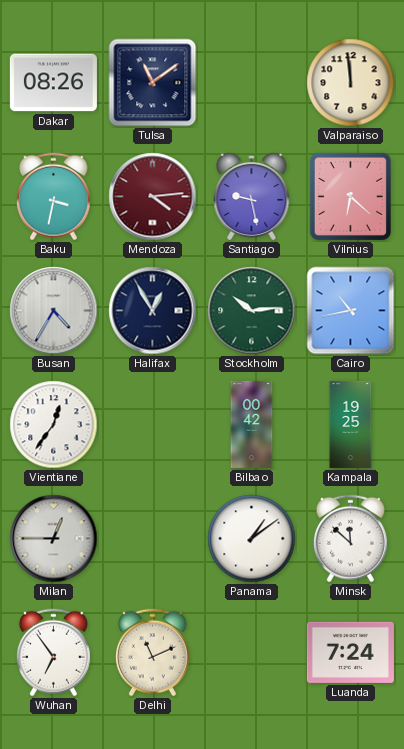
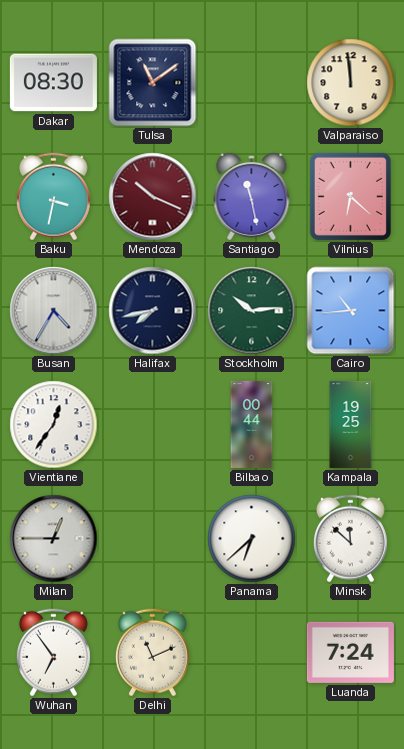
Dakar: 08:26 -> 08:30 (53, 83)
Mendoza: 4:14 -> 10:19 (153, 197)
Santiago: 9:28 -> 11:28 (252, 196)
Halifax: 12:55 -> 7:43 (153, 311)
Cairo: 10:43 -> 10:44 (351, 311)
Bilbao: 00:42 -> 00:44 (252, 424)
Panama: 1:09 -> 6:38 (252, 539)
